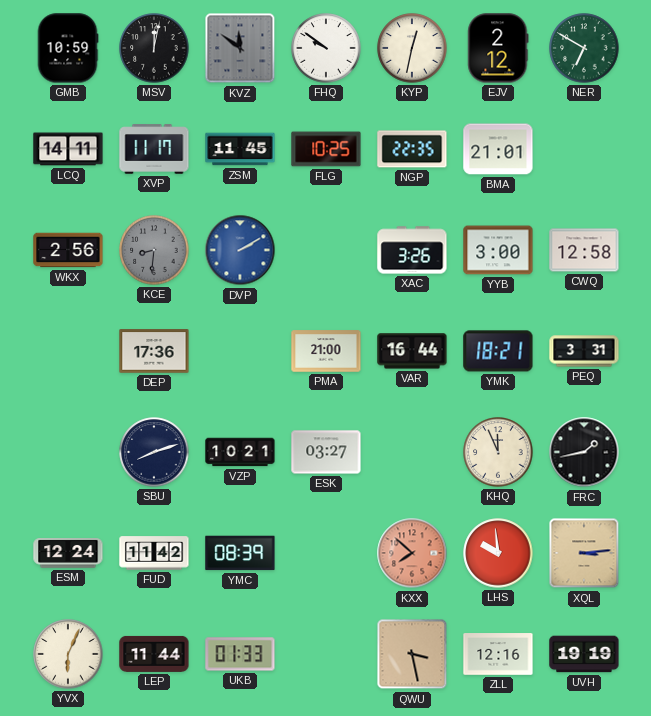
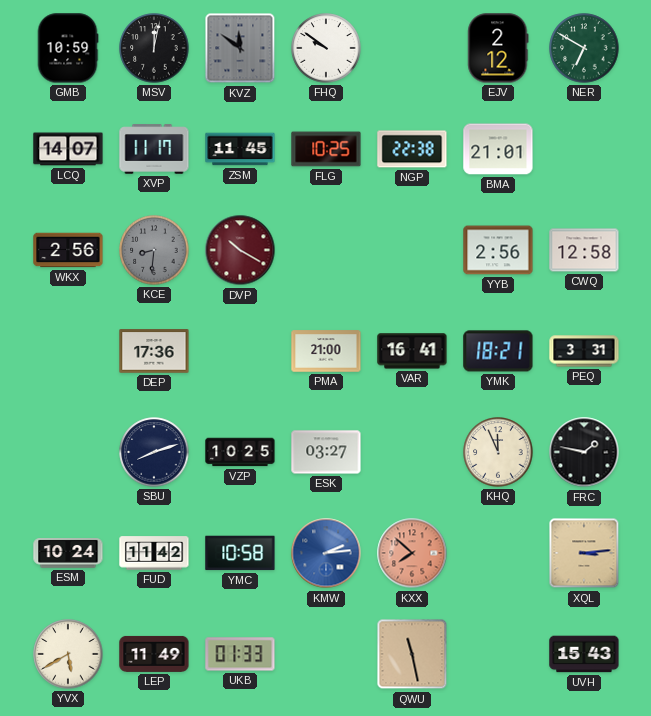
KYP: 12:32 -> none (412, 48)
LCQ: 14:11 -> 14:07 (68, 149)
NGP: 22:35 -> 22:38 (412, 149)
DVP: 2:10 -> 10:20 (240, 250)
DVP dial: blue -> burgundy (240, 250)
XAC: 3:26 -> none (412, 250)
YYB: 3:00 -> 2:56 (498, 250)
VAR: 16:44 -> 16:41 (412, 351)
VZP: 10:21 -> 10:25 (240, 452)
FRC: 1:43 -> 1:47 (584, 452)
ESM: 12:24 -> 10:24 (68, 553)
YMC: 08:39 -> 10:58 (240, 553)
KMW: none -> 2:14 (326, 553)
LHS: 9:59 -> none (498, 553)
YVX: 6:04 -> 5:40 (68, 654)
LEP: 11:44 -> 11:49 (154, 654)
QWU: 3:28 -> 11:28 (412, 654)
ZLL: 12:16 -> none (498, 654)
UVH: 19:19 -> 15:43 (584, 654)
